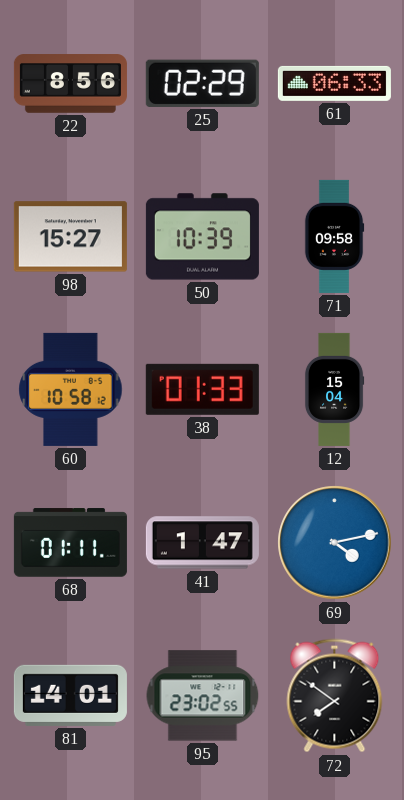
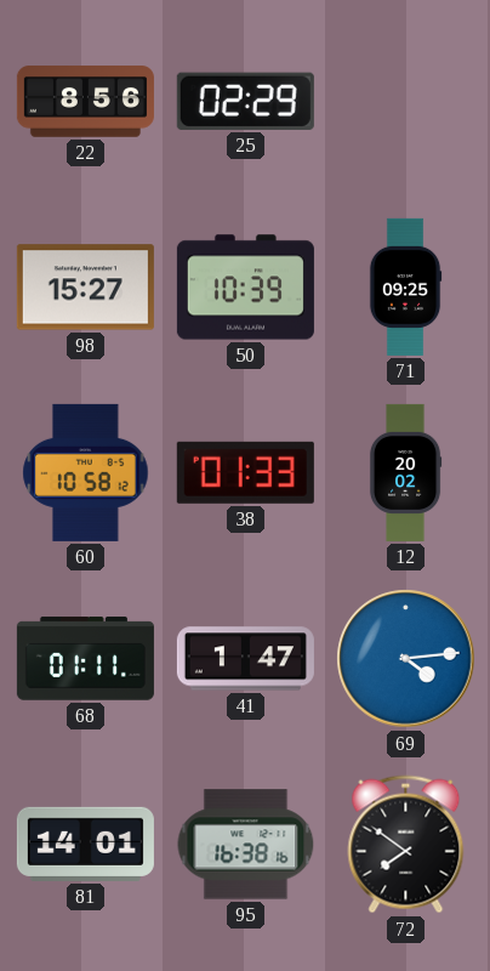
61: 06:33 -> none (334, 83)
71: 09:58 -> 09:25 (405, 286)
12: 15:04 -> 20:02 (405, 472)
69: 4:13 -> 4:14 (406, 659)
95: 23:02 -> 16:38 (246, 845)
